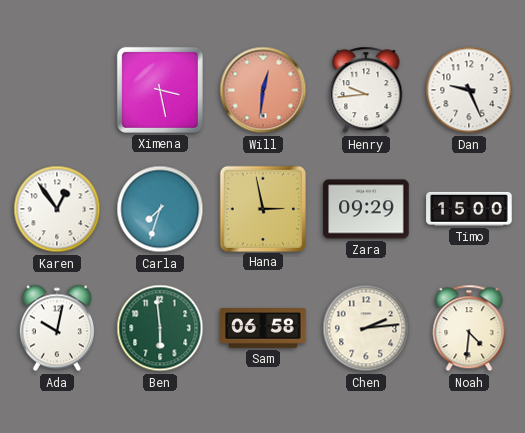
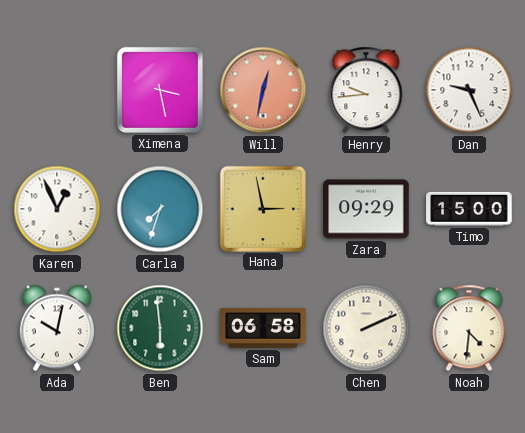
Will: 12:31 -> 12:32 (263, 90)
Karen: 12:54 -> 12:56 (57, 209)
Chen: 2:14 -> 2:11 (366, 328)
